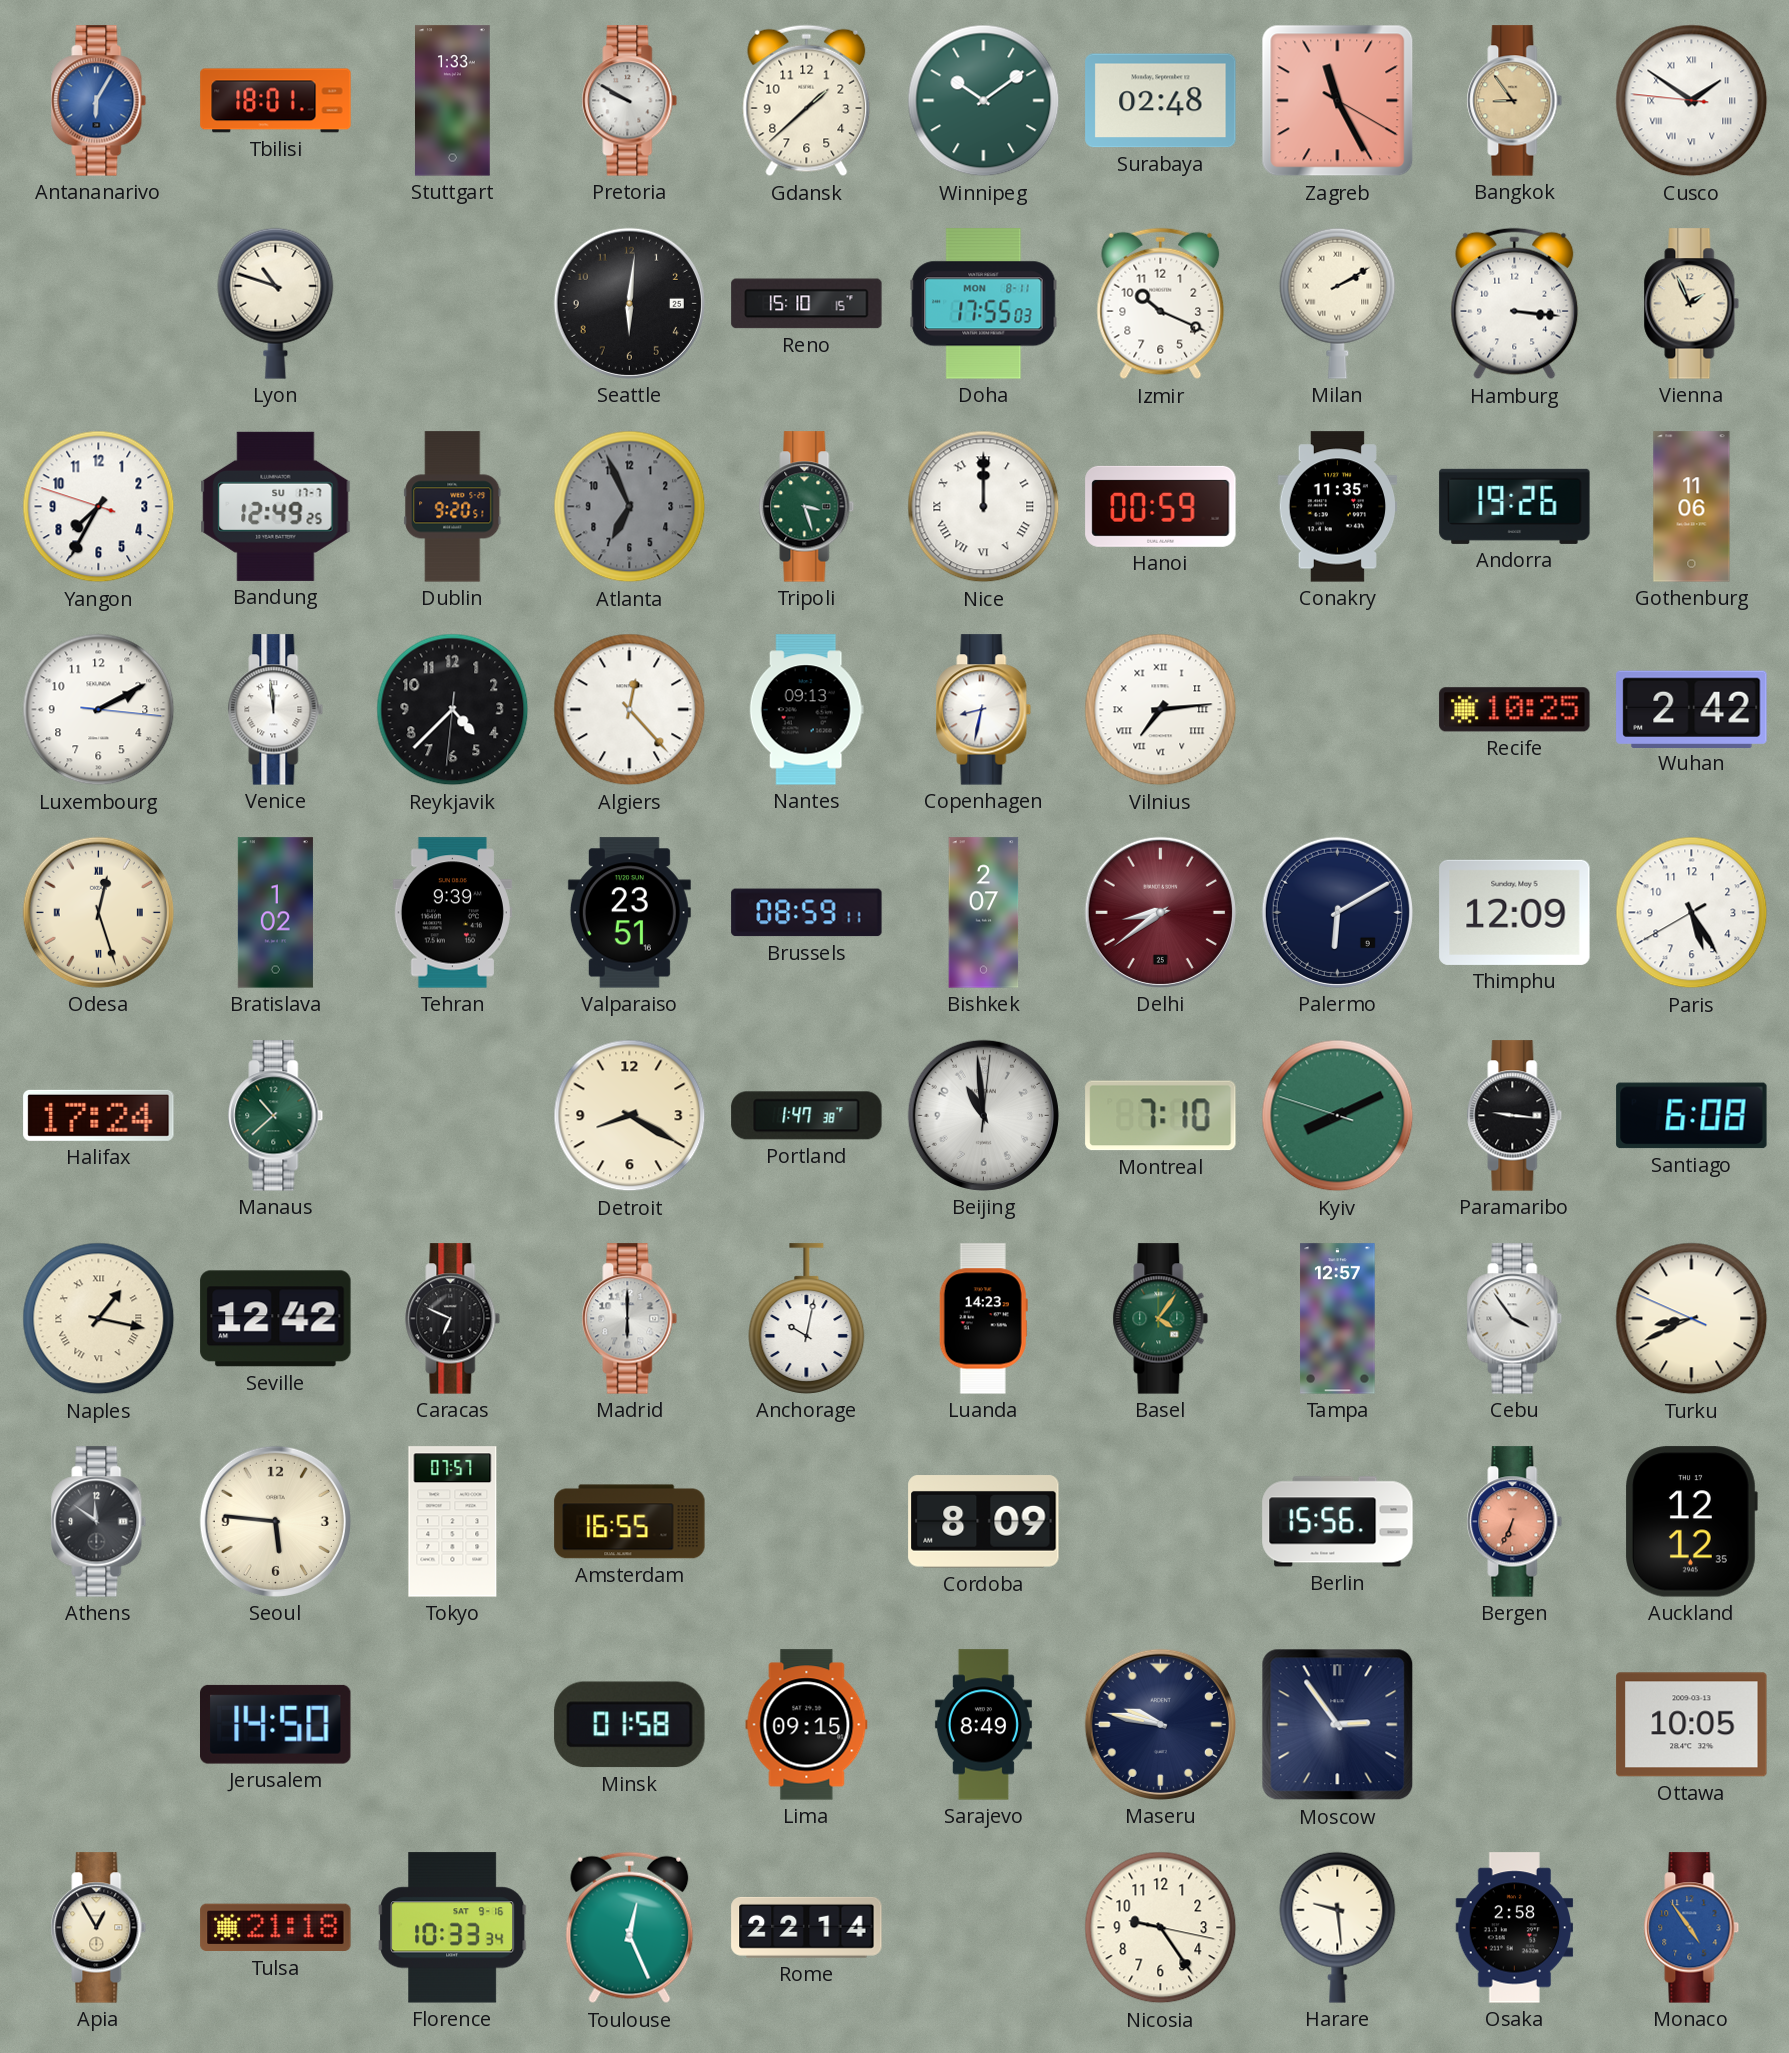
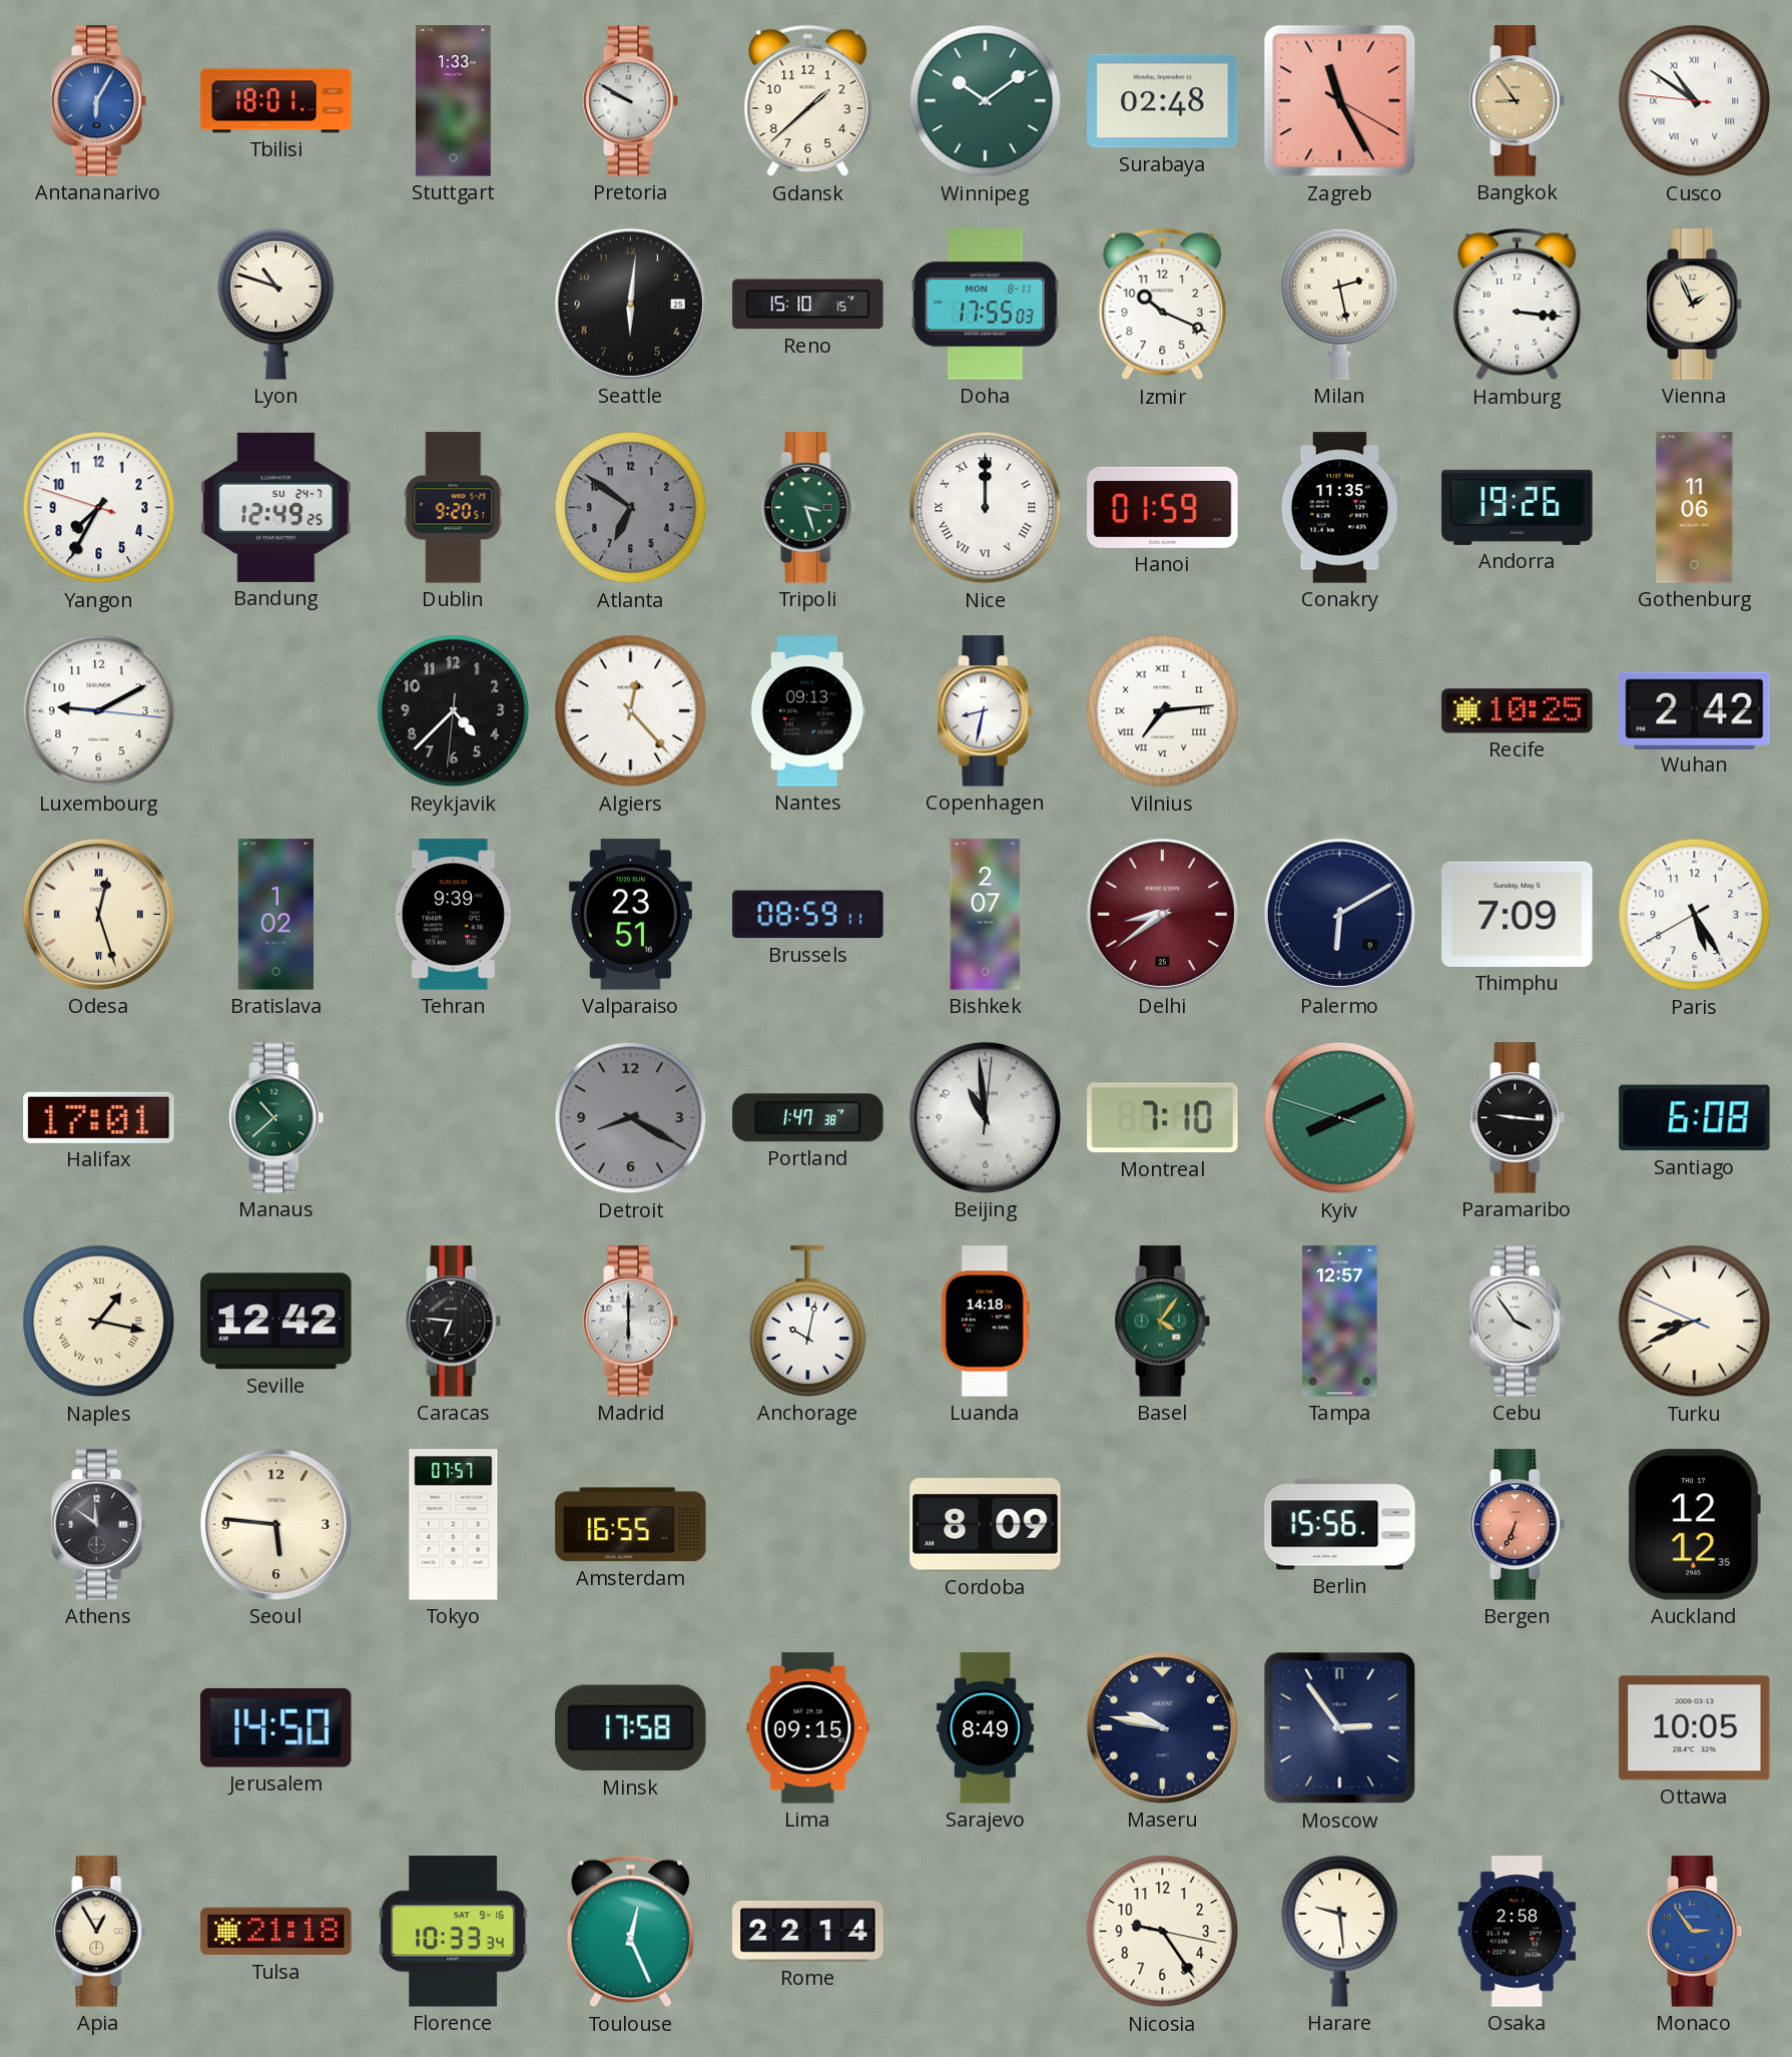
Cusco: 1:50 -> 10:50 (1695, 101)
Milan: 2:10 -> 2:28 (1340, 304)
Bandung date: SU 17-7 -> SU 24-7 (276, 507)
Atlanta: 6:56 -> 6:51 (631, 508)
Hanoi: 00:59 -> 01:59 (1163, 507)
Luxembourg: 2:10 -> 9:10 (99, 711)
Venice: 11:59 -> none (276, 710)
Thimphu: 12:09 -> 7:09 (1518, 914)
Halifax: 17:24 -> 17:01 (99, 1117)
Detroit dial: cream -> grey (631, 1118)
Caracas: 6:49 -> 6:46 (454, 1322)
Luanda: 14:23 -> 14:18 (985, 1322)
Minsk: 01:58 -> 17:58 (631, 1728)
Monaco: 4:54 -> 2:54 (1695, 1932)
